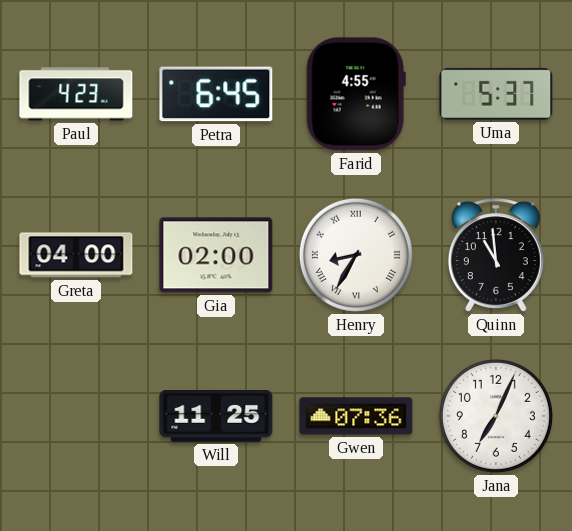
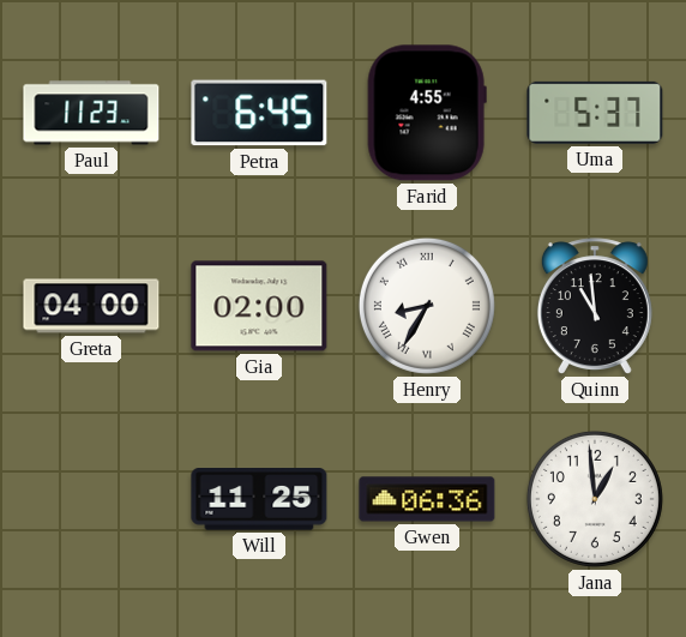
Paul: 4:23 -> 11:23 (91, 113)
Gwen: 07:36 -> 06:36 (427, 499)
Jana: 7:04 -> 12:59 (595, 499)
